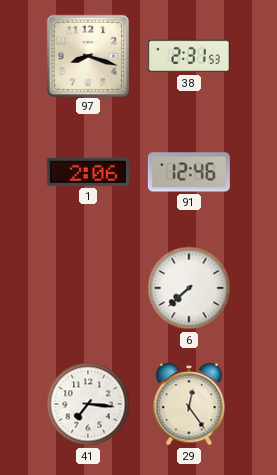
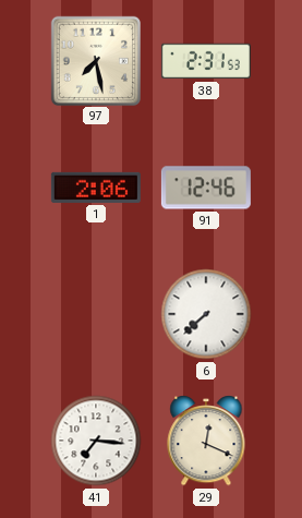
97: 8:18 -> 7:28 (95, 60)
29: 12:24 -> 12:19 (206, 442)
